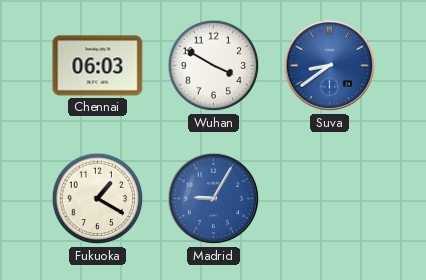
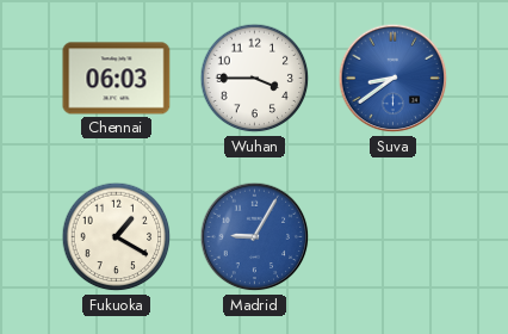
Wuhan: 3:50 -> 3:45 (255, 79)
